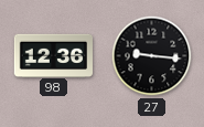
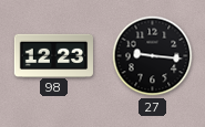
98: 12:36 -> 12:23 (54, 55)
